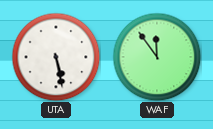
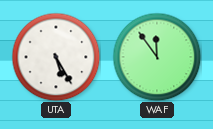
UTA: 5:28 -> 5:25 (56, 57)
